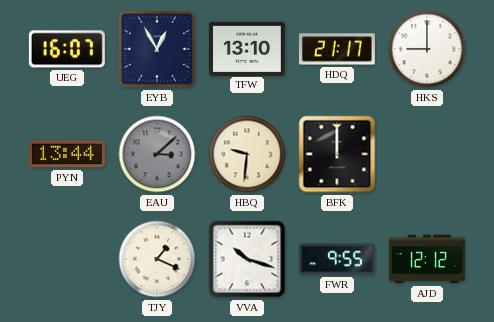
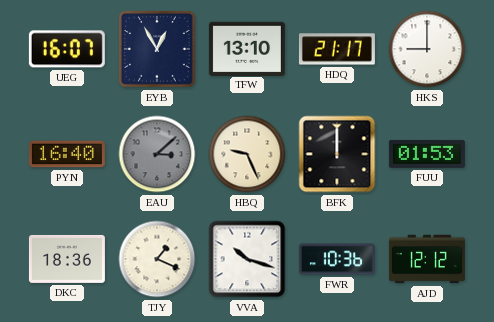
PYN: 13:44 -> 16:40 (67, 154)
HBQ: 9:31 -> 9:26 (247, 154)
FUU: none -> 01:53 (427, 154)
DKC: none -> 18:36 (67, 259)
FWR: 9:55 -> 10:36 (337, 259)
